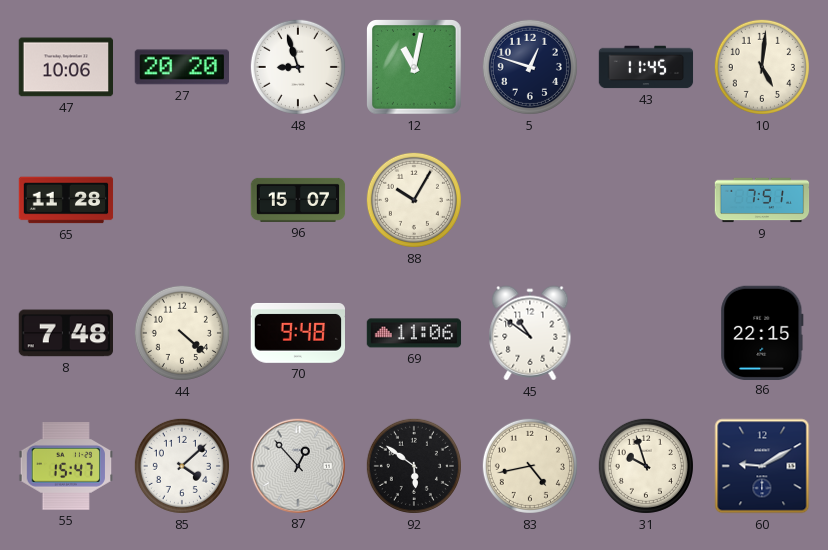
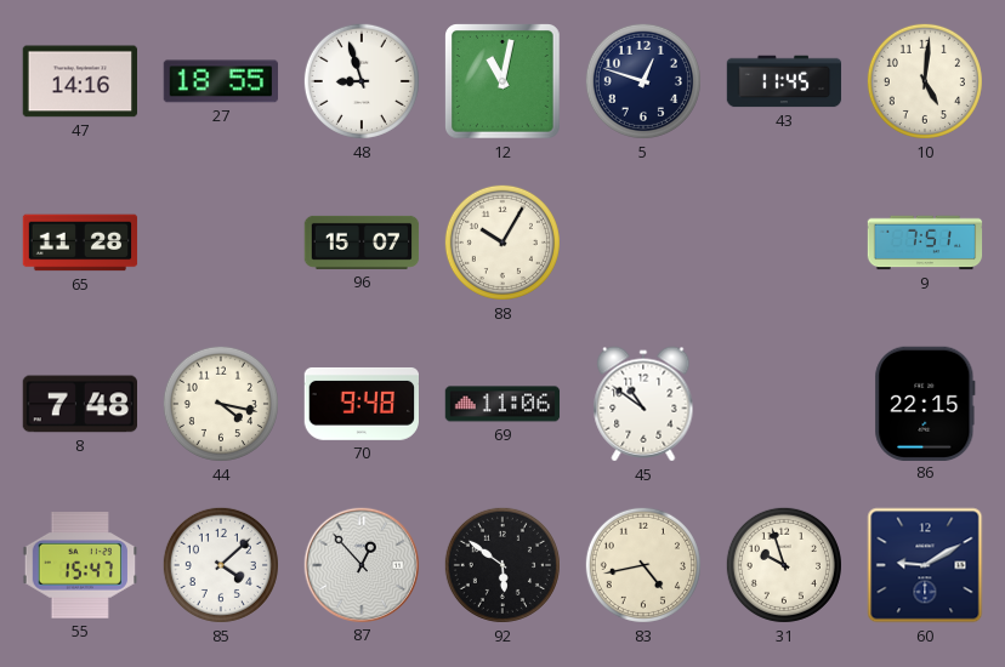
47: 10:06 -> 14:16 (79, 81)
27: 20:20 -> 18:55 (220, 81)
44: 4:22 -> 4:17 (221, 404)
